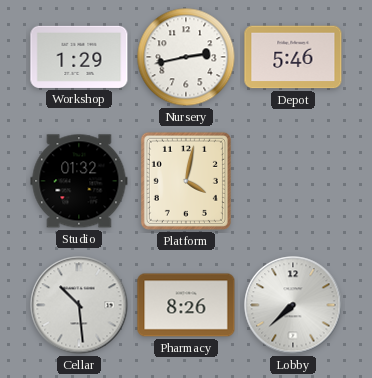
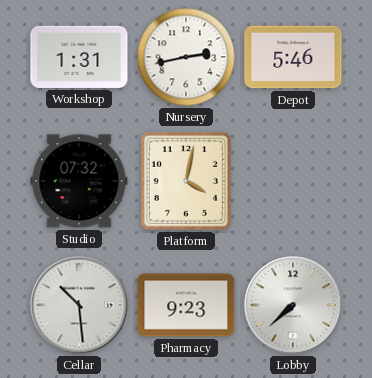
Workshop: 1:29 -> 1:31 (79, 57)
Studio: 01:32 -> 07:32 (79, 181)
Pharmacy: 8:26 -> 9:23 (186, 305)
